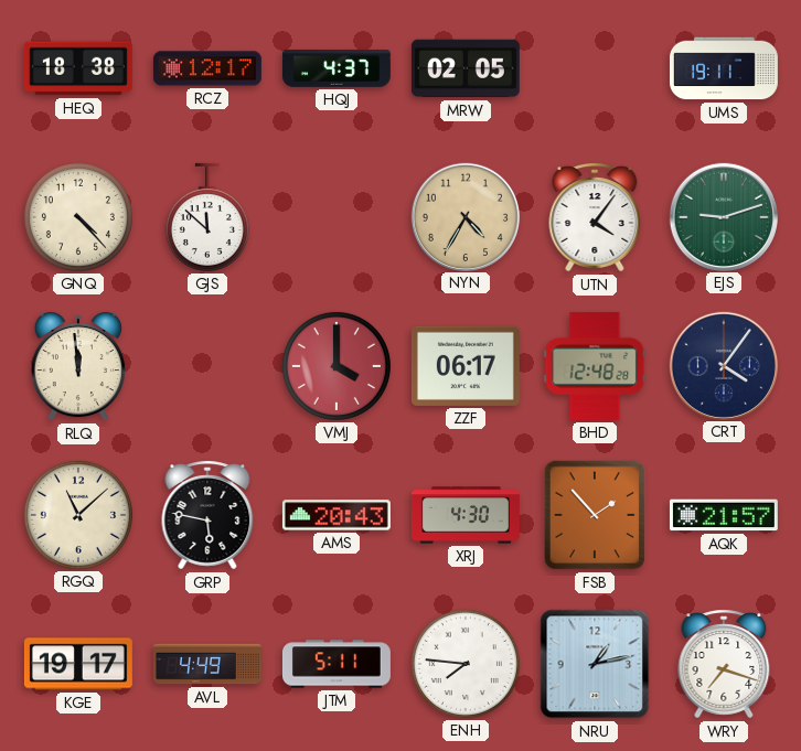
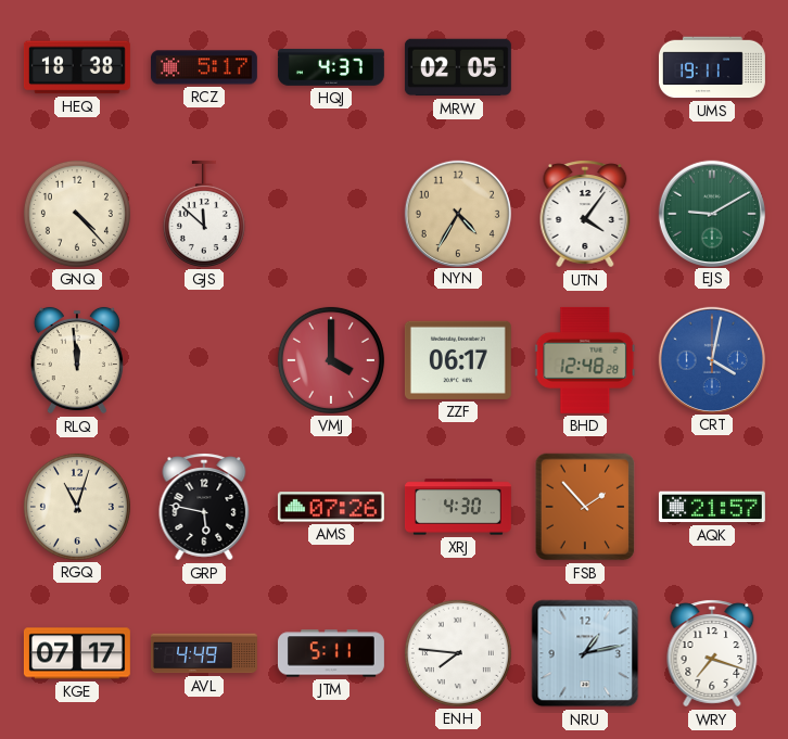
RCZ: 12:17 -> 5:17 (204, 67)
EJS: 9:12 -> 9:10 (711, 213)
CRT: 4:06 -> 4:02 (711, 359)
CRT dial: navy -> blue (711, 359)
RGQ: 11:08 -> 11:03 (77, 507)
AMS: 20:43 -> 07:26 (331, 507)
KGE: 19:17 -> 07:17 (77, 653)
